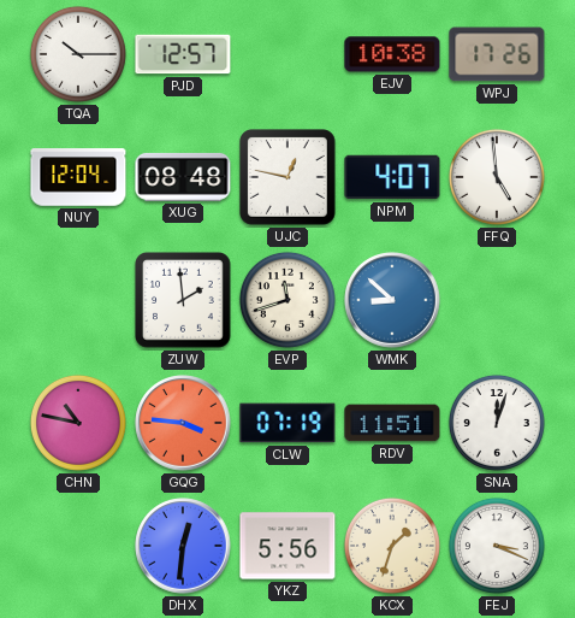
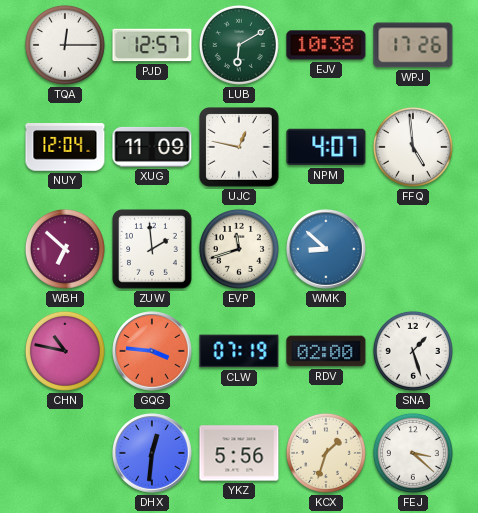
TQA: 10:15 -> 12:15 (65, 45)
LUB: none -> 6:10 (239, 45)
XUG: 08:48 -> 11:09 (152, 147)
WBH: none -> 6:52 (65, 249)
RDV: 11:51 -> 02:00 (326, 351)
SNA: 12:03 -> 1:27 (413, 351)
FEJ: 3:19 -> 3:22 (413, 453)
